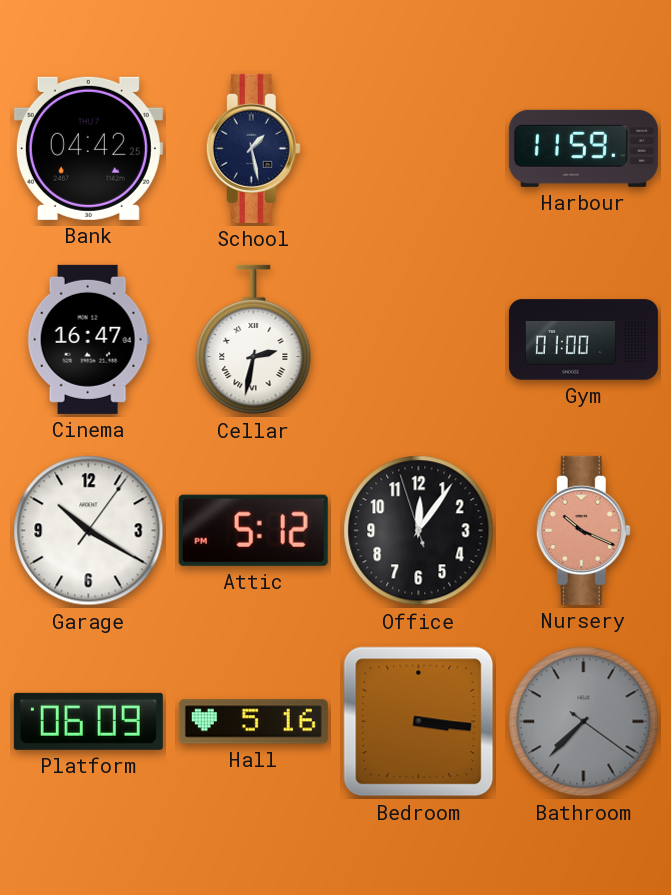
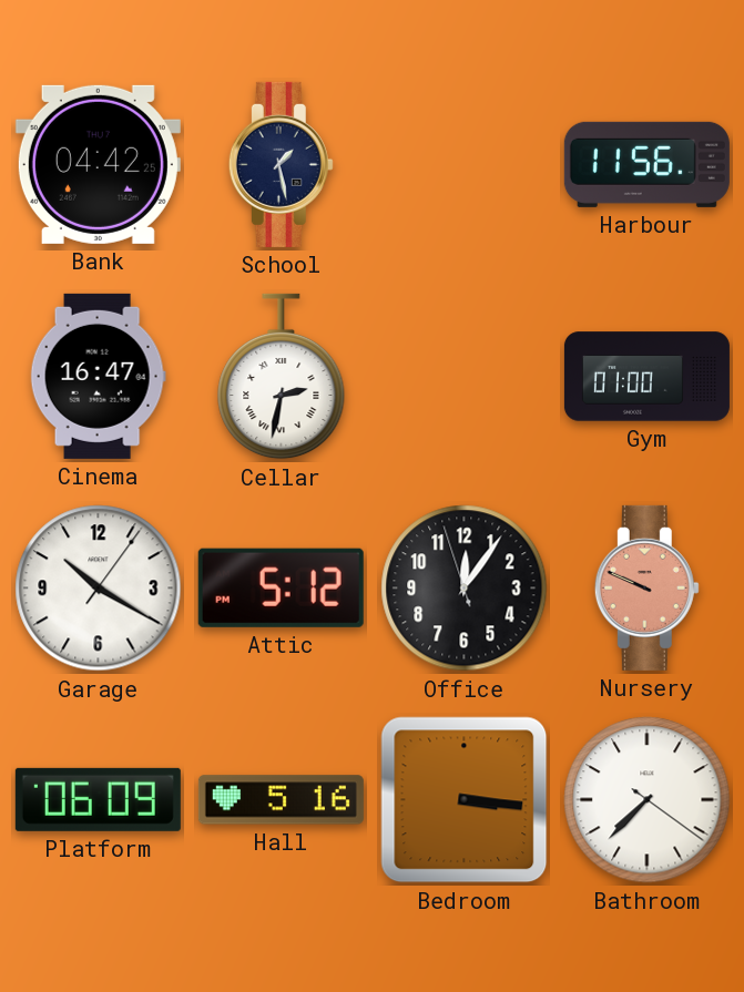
Harbour: 11:59 -> 11:56 (646, 164)
Nursery: 10:19 -> 9:49 (646, 587)
Bathroom dial: grey -> white (648, 800)
